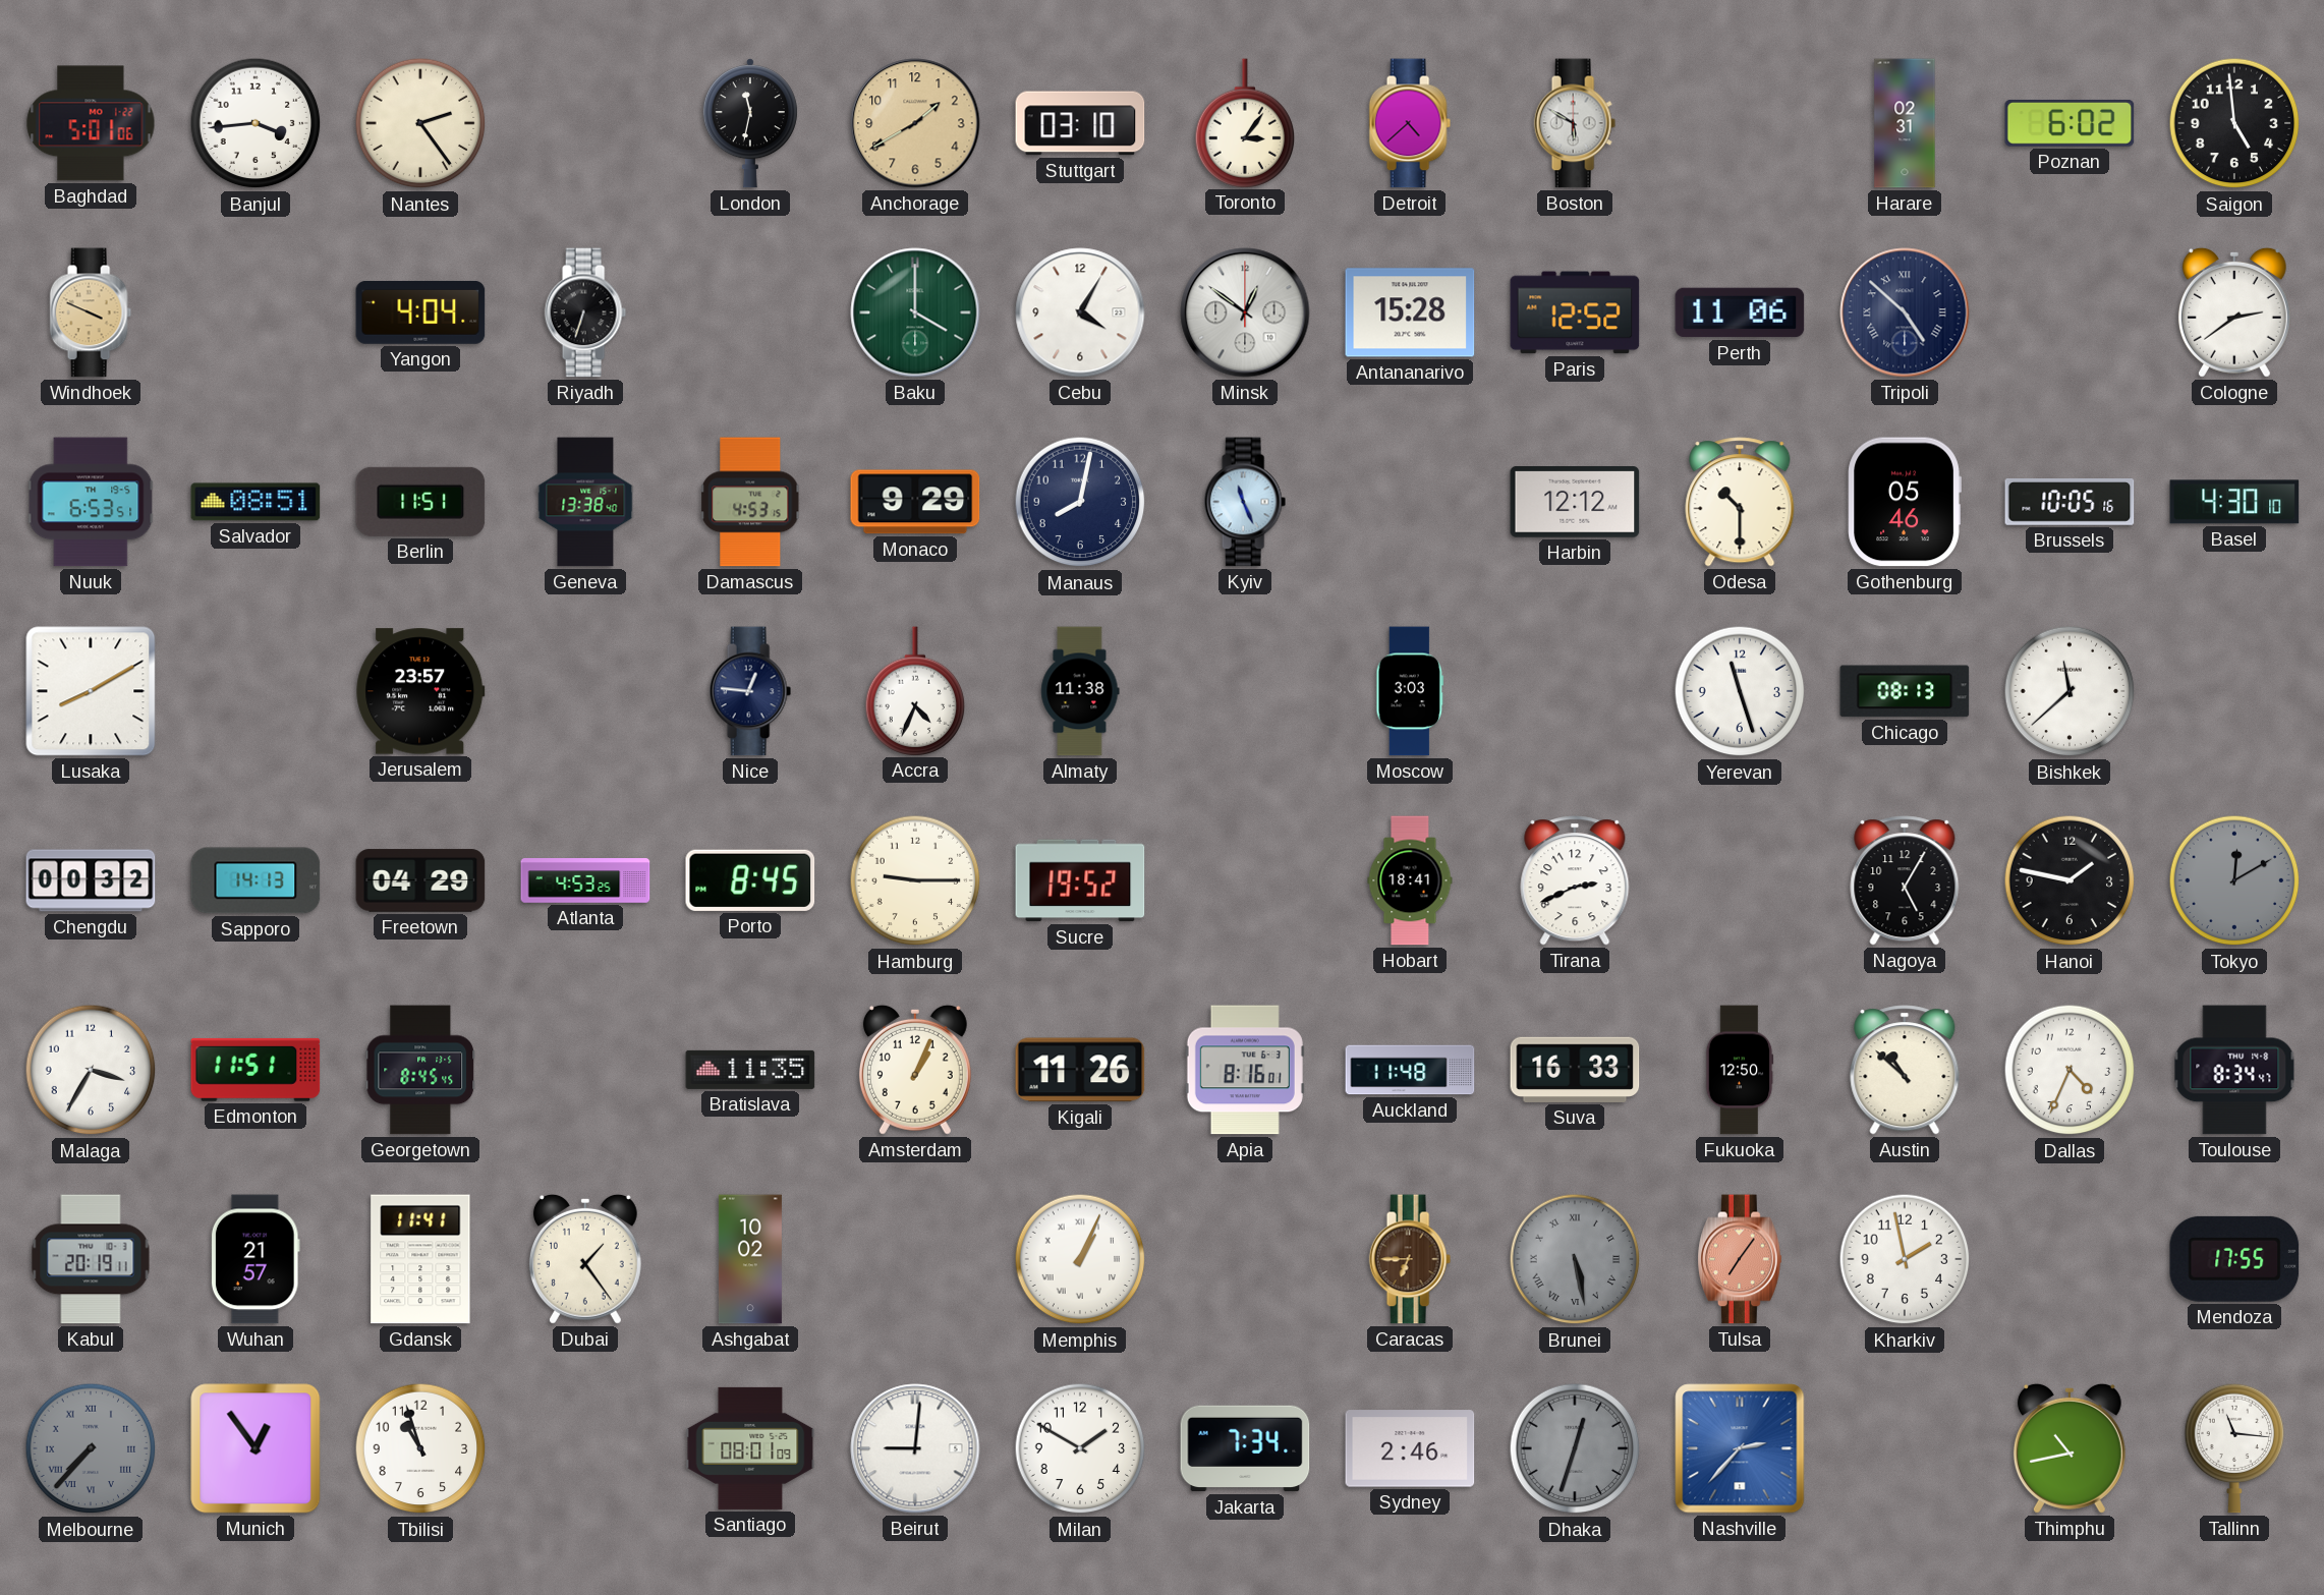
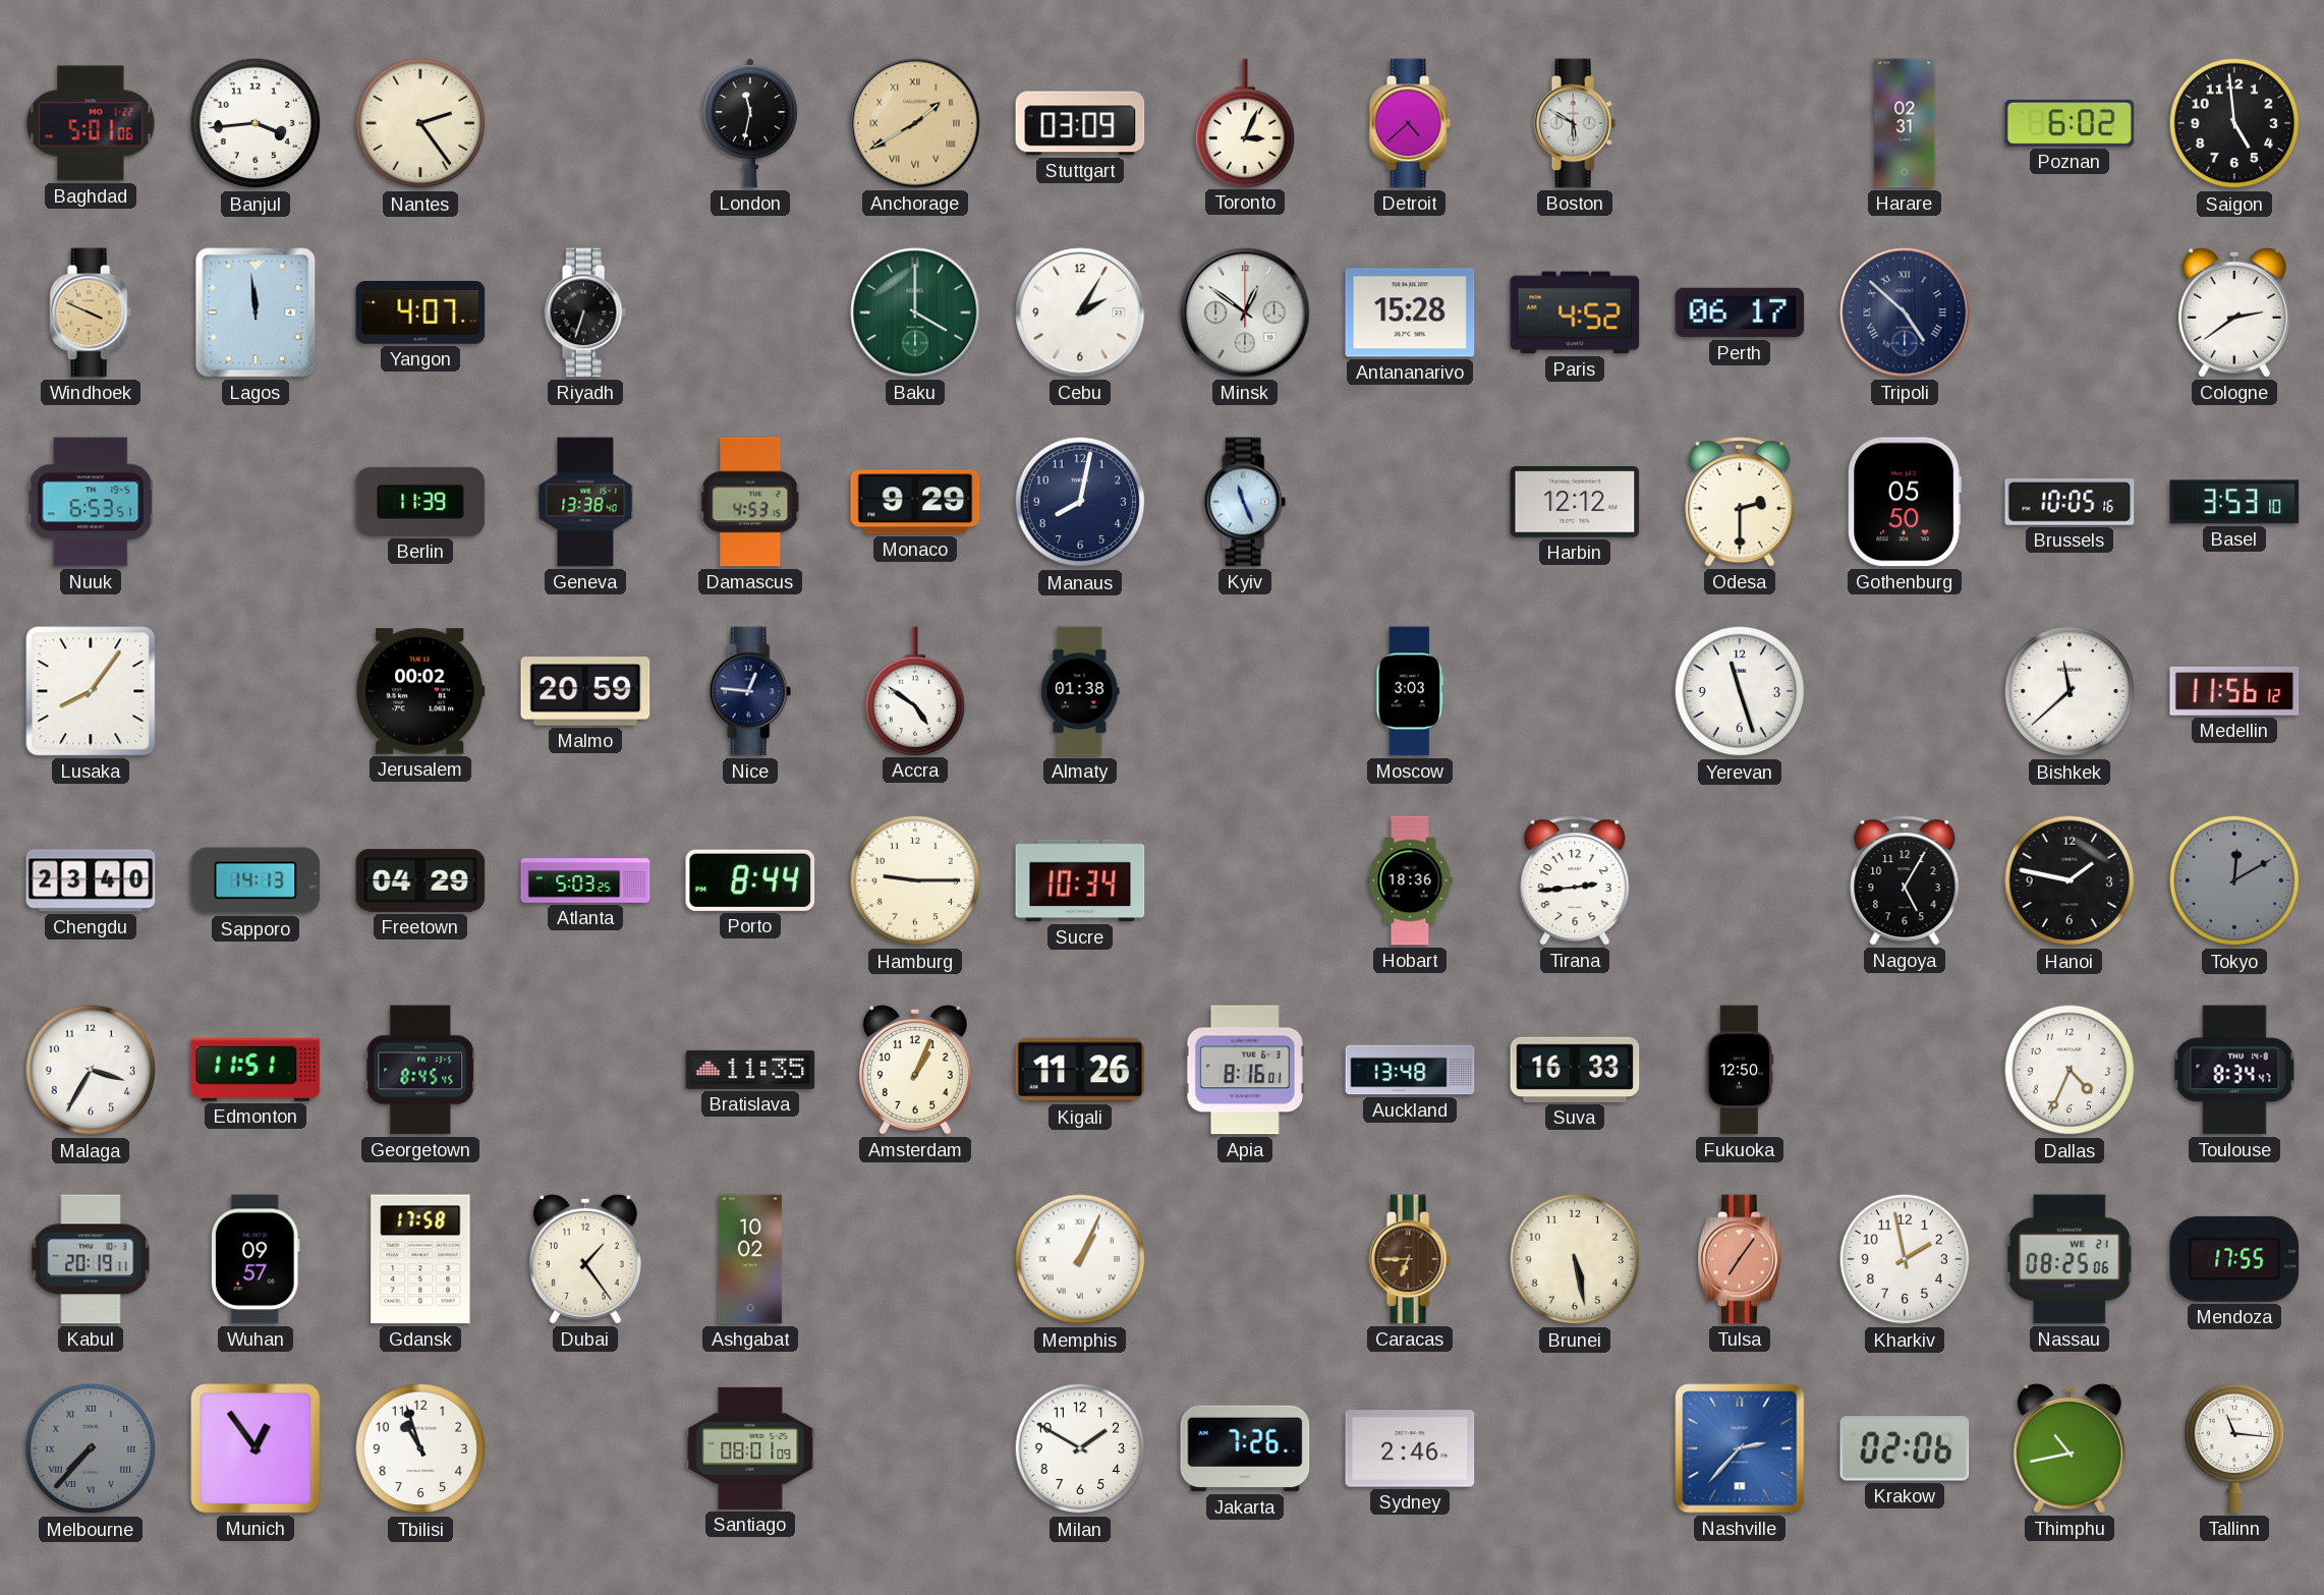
Anchorage numerals: Arabic -> Roman (915, 123)
Stuttgart: 03:10 -> 03:09 (1080, 123)
Toronto: 3:06 -> 3:04 (1245, 123)
Lagos: none -> 11:59 (256, 312)
Yangon: 4:04 -> 4:07 (420, 312)
Cebu: 4:05 -> 2:05 (1080, 312)
Paris: 12:52 -> 4:52 (1575, 312)
Perth: 11:06 -> 06:17 (1740, 312)
Salvador: 08:51 -> none (256, 502)
Berlin: 11:51 -> 11:39 (420, 502)
Odesa: 10:30 -> 2:30 (1740, 502)
Gothenburg: 05:46 -> 05:50 (1905, 502)
Basel: 4:30 -> 3:53 (2234, 502)
Lusaka: 8:10 -> 8:06 (91, 691)
Jerusalem: 23:57 -> 00:02 (420, 691)
Malmo: none -> 20:59 (585, 691)
Accra: 4:34 -> 4:51 (915, 691)
Almaty: 11:38 -> 01:38 (1080, 691)
Chicago: 08:13 -> none (1905, 691)
Medellin: none -> 11:56 (2234, 691)
Chengdu: 00:32 -> 23:40 (91, 880)
Atlanta: 4:53 -> 5:03 (585, 880)
Porto: 8:45 -> 8:44 (750, 880)
Sucre: 19:52 -> 10:34 (1080, 880)
Hobart: 18:41 -> 18:36 (1410, 880)
Tirana: 2:41 -> 2:44 (1575, 880)
Auckland: 11:48 -> 13:48 (1410, 1070)
Austin: 10:52 -> none (1905, 1070)
Wuhan: 21:57 -> 09:57 (256, 1259)
Gdansk: 11:41 -> 17:58 (420, 1259)
Brunei dial: grey -> cream (1575, 1259)
Brunei numerals: Roman -> Arabic (1575, 1259)
Nassau: none -> 08:25 (2071, 1259)
Beirut: 9:01 -> none (915, 1448)
Jakarta: 7:34 -> 7:26 (1245, 1448)
Dhaka: 12:33 -> none (1575, 1448)
Krakow: none -> 02:06 (1905, 1448)
